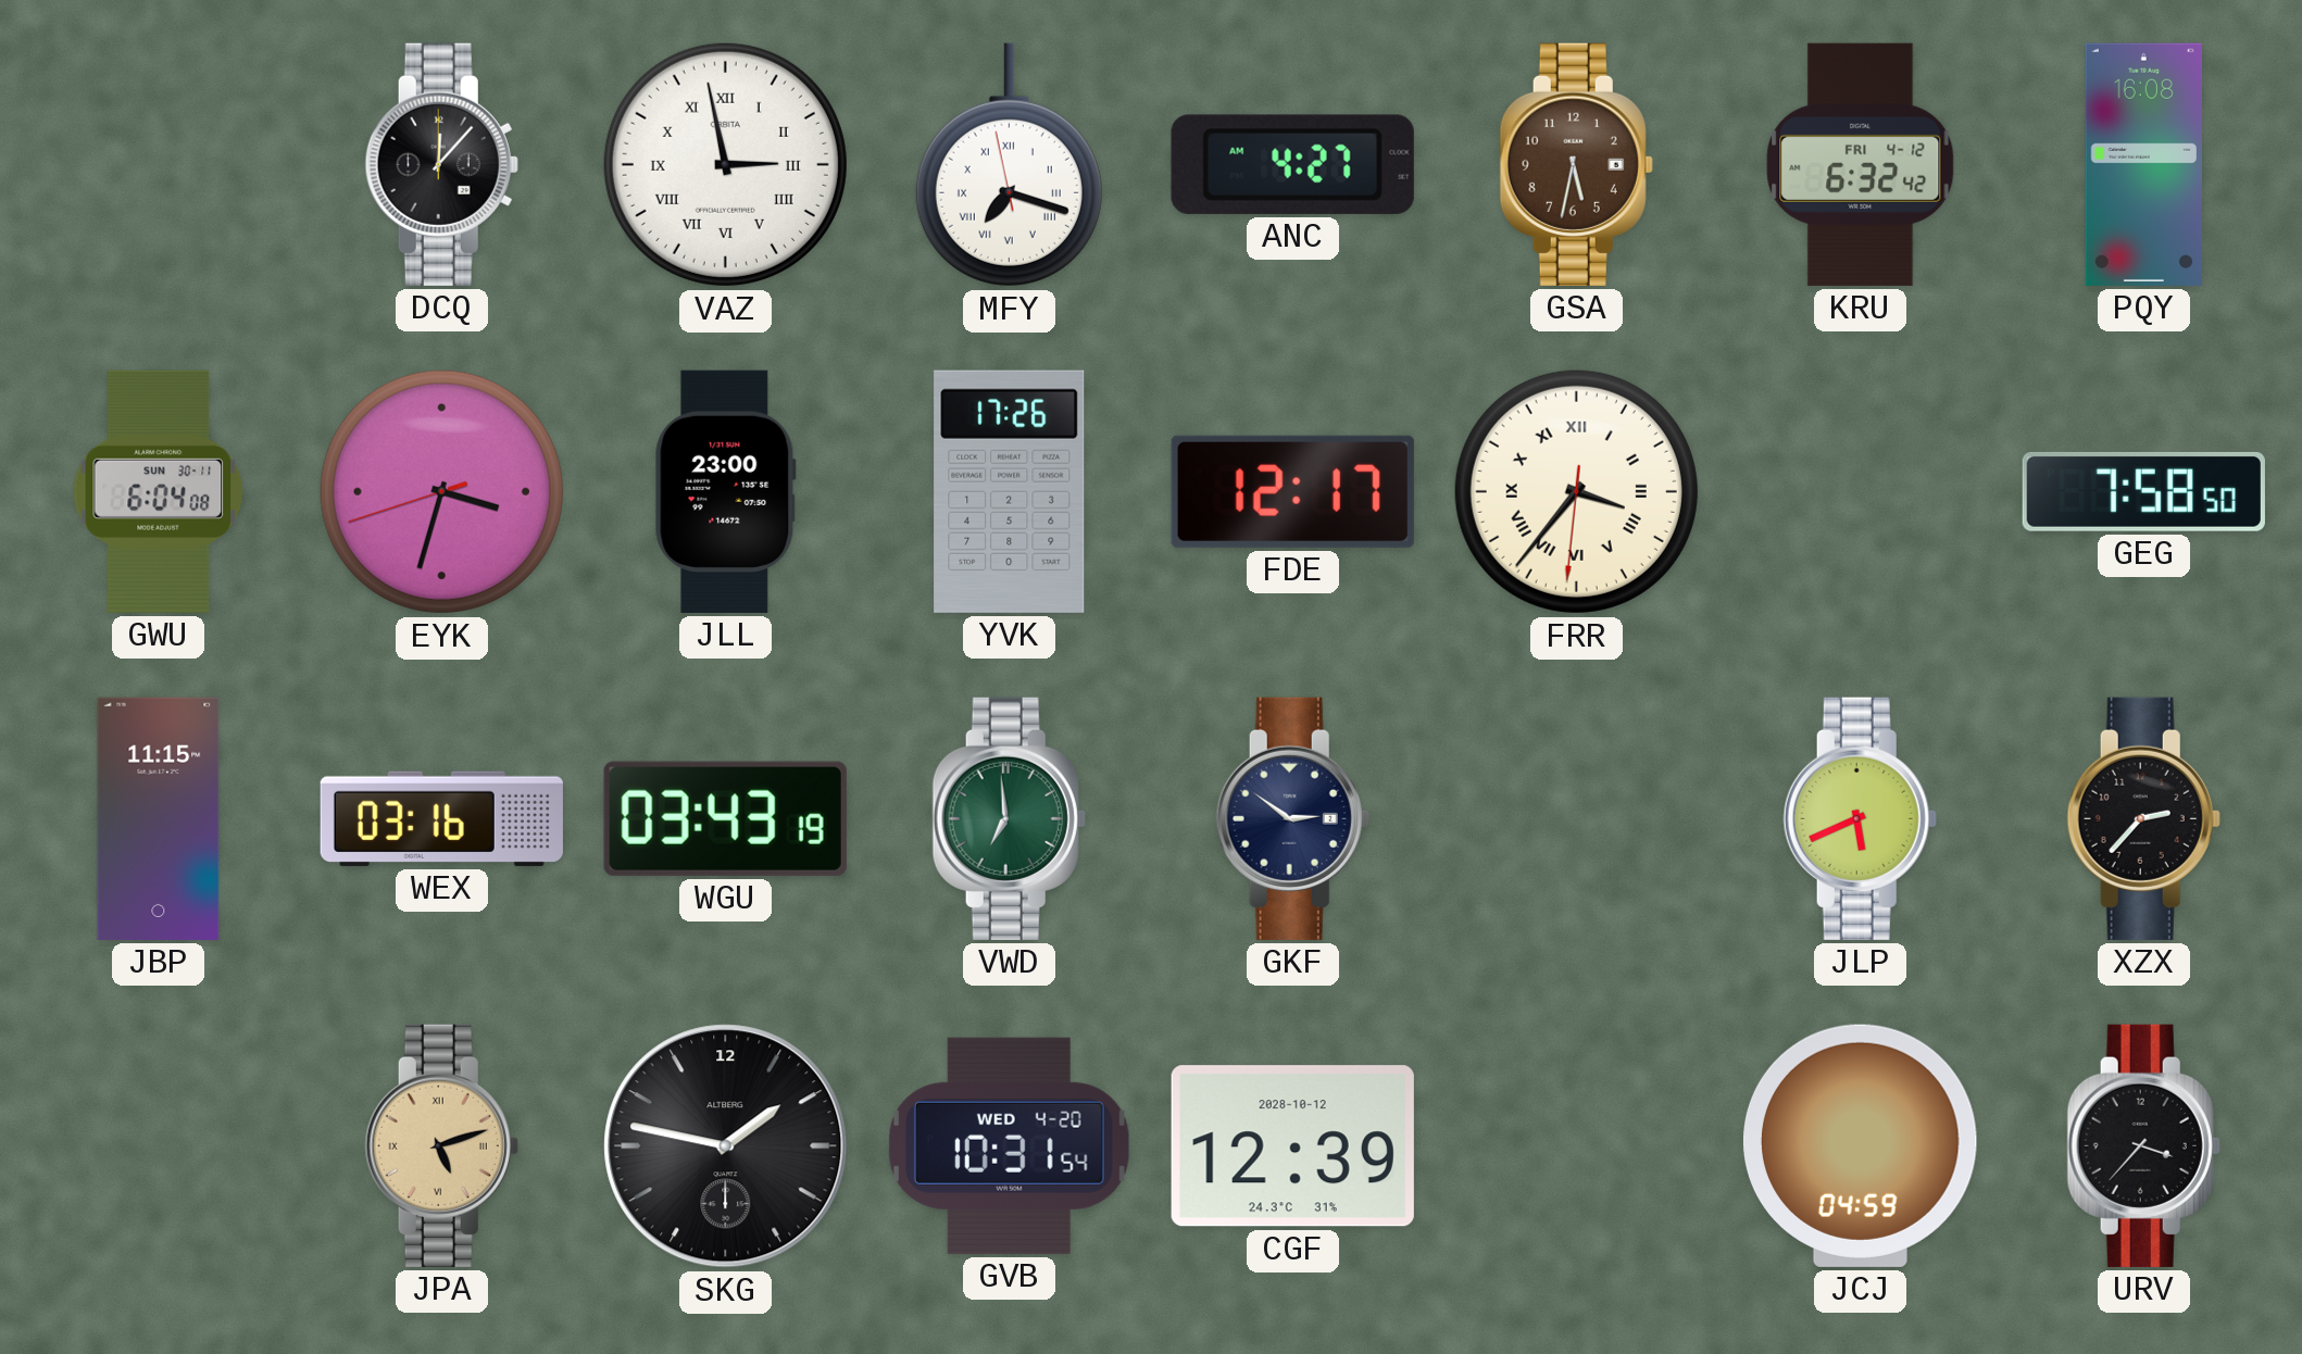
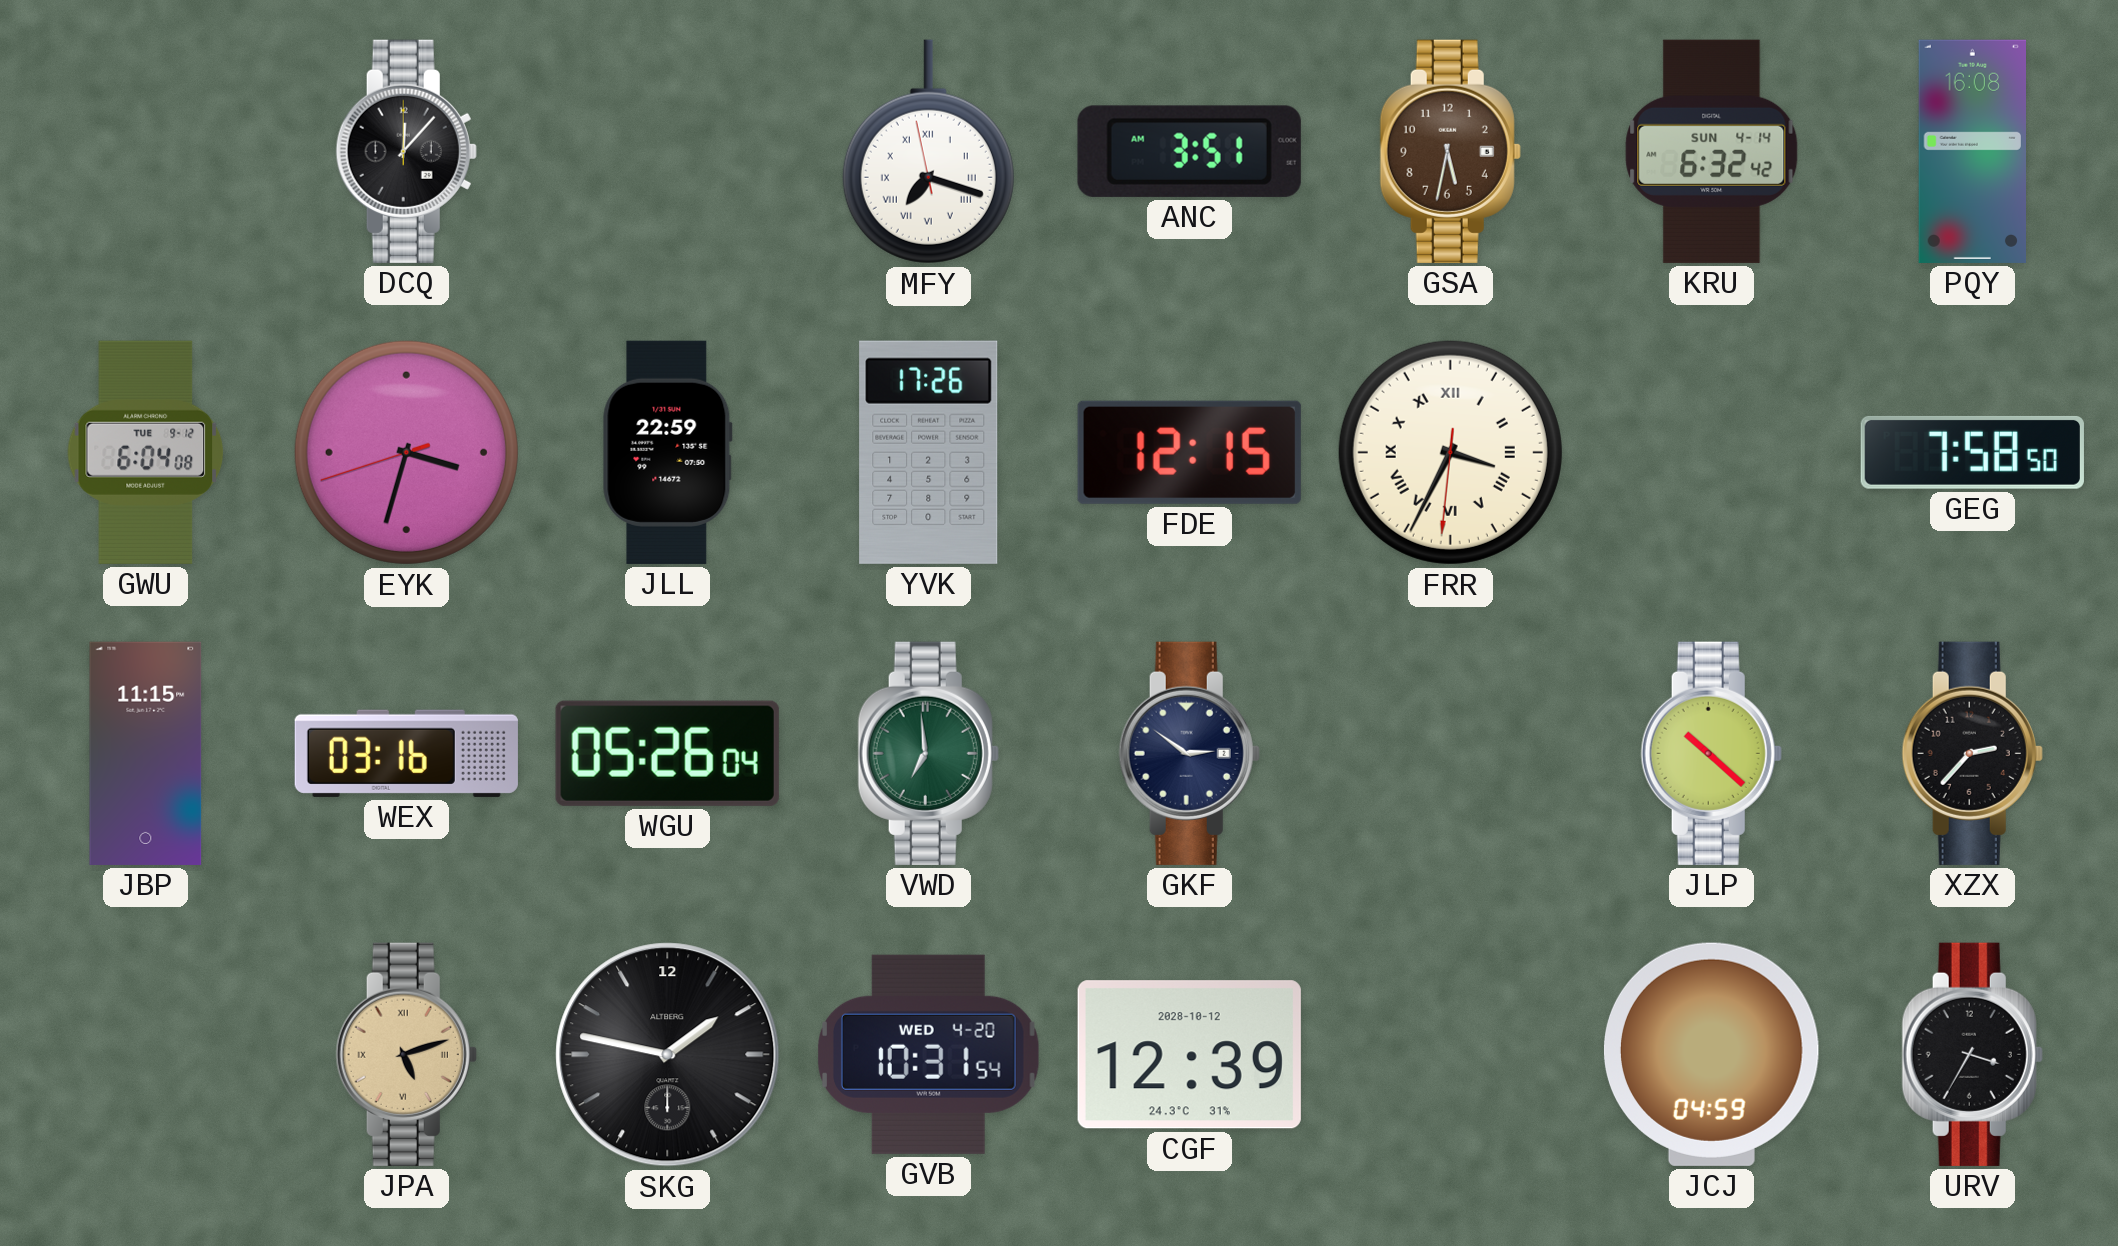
VAZ: 2:58 -> none (725, 164)
ANC: 4:27 -> 3:51 (1189, 151)
KRU date: FRI 4-12 -> SUN 4-14 (1712, 151)
GWU date: SUN 30-11 -> TUE 9-12 (146, 452)
JLL: 23:00 -> 22:59 (667, 452)
FDE: 12:17 -> 12:15 (1189, 452)
FRR: 3:36 -> 3:34 (1450, 452)
WGU: 03:43 -> 05:26 (667, 753)
JLP: 5:41 -> 10:22 (1711, 753)
URV: 3:37 -> 3:35 (1972, 1054)
